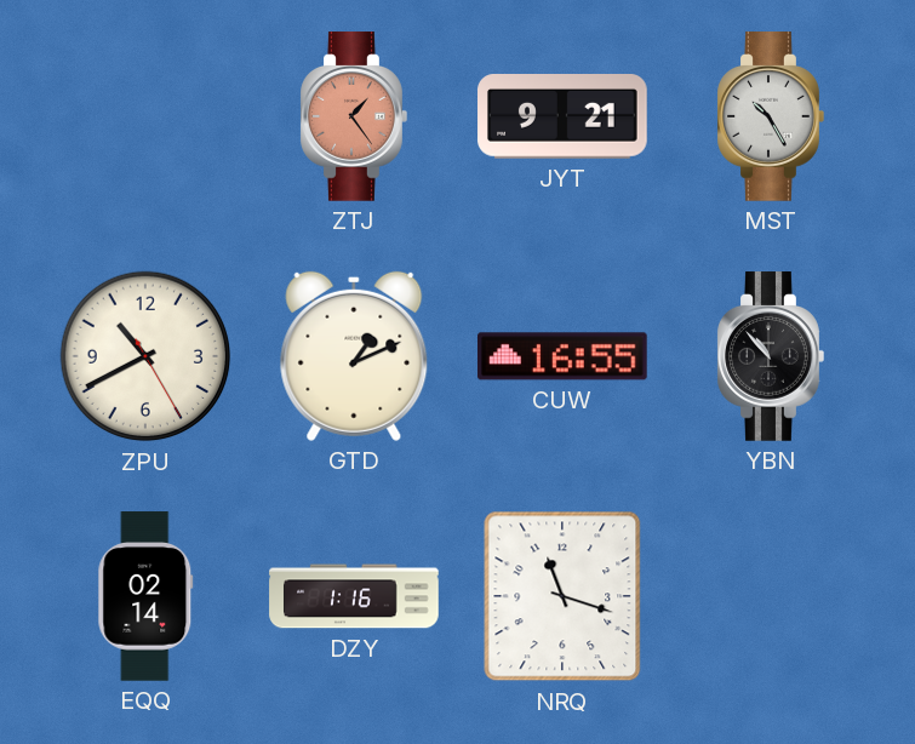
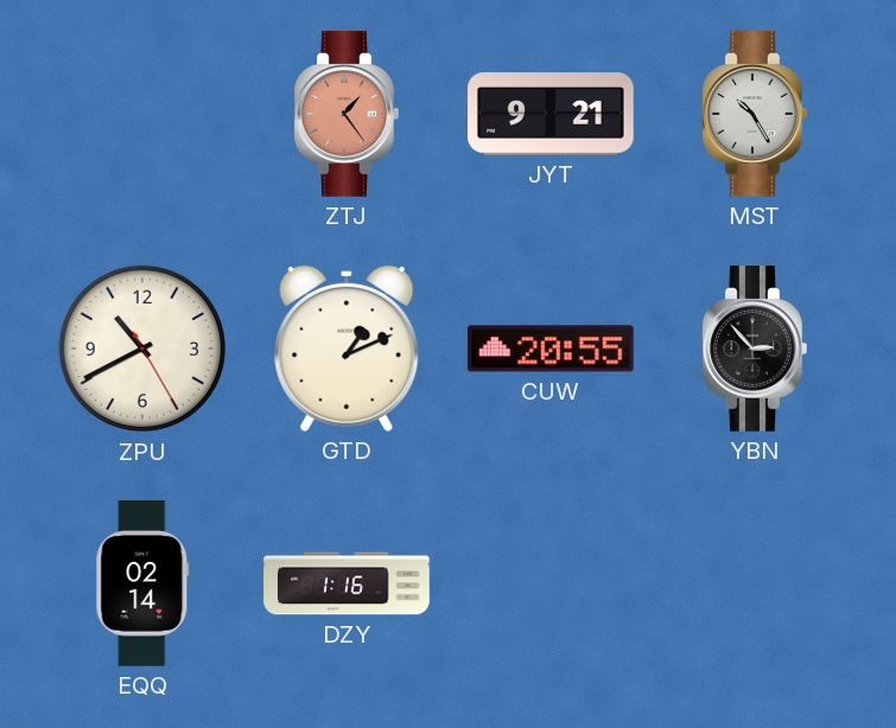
CUW: 16:55 -> 20:55 (552, 349)
YBN: 10:53 -> 2:53 (755, 349)
NRQ: 11:18 -> none (562, 596)
